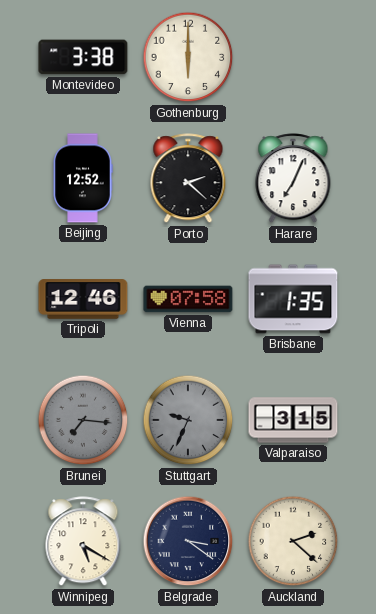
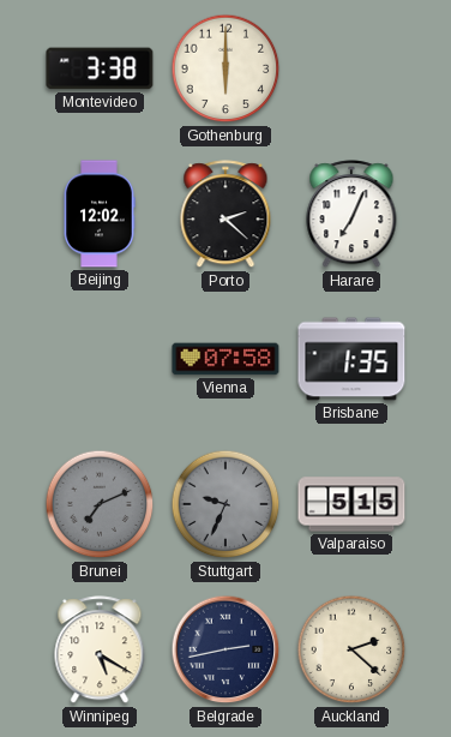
Beijing: 12:52 -> 12:02 (100, 214)
Tripoli: 12:46 -> none (83, 299)
Brunei: 7:16 -> 7:11 (100, 504)
Valparaiso: 3:15 -> 5:15 (351, 504)
Belgrade: 3:21 -> 2:43 (225, 649)
